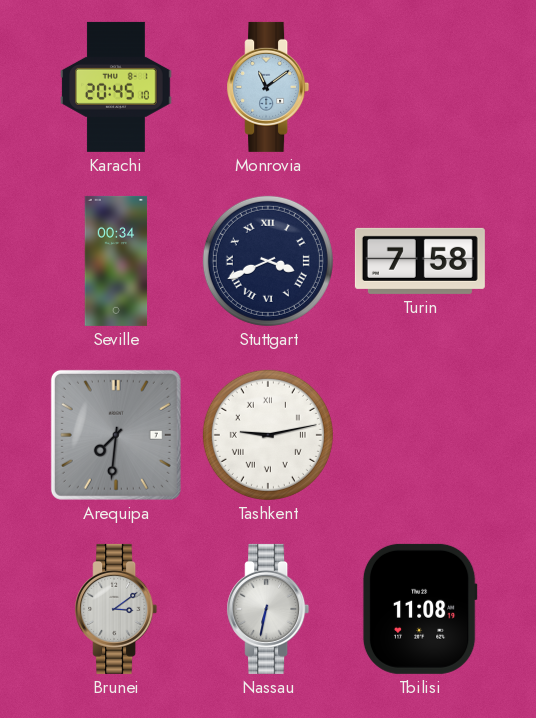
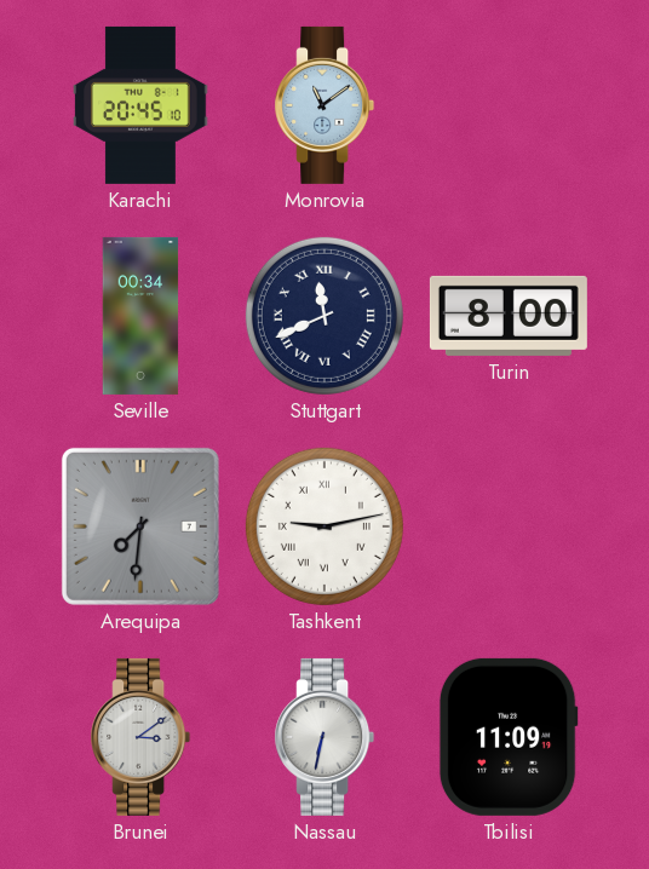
Stuttgart: 3:41 -> 11:41 (324, 316)
Turin: 7:58 -> 8:00 (509, 316)
Tbilisi: 11:08 -> 11:09 (509, 737)
